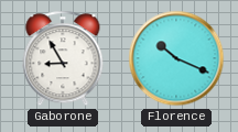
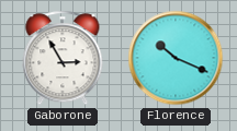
Gaborone: 8:55 -> 2:55 (63, 58)
